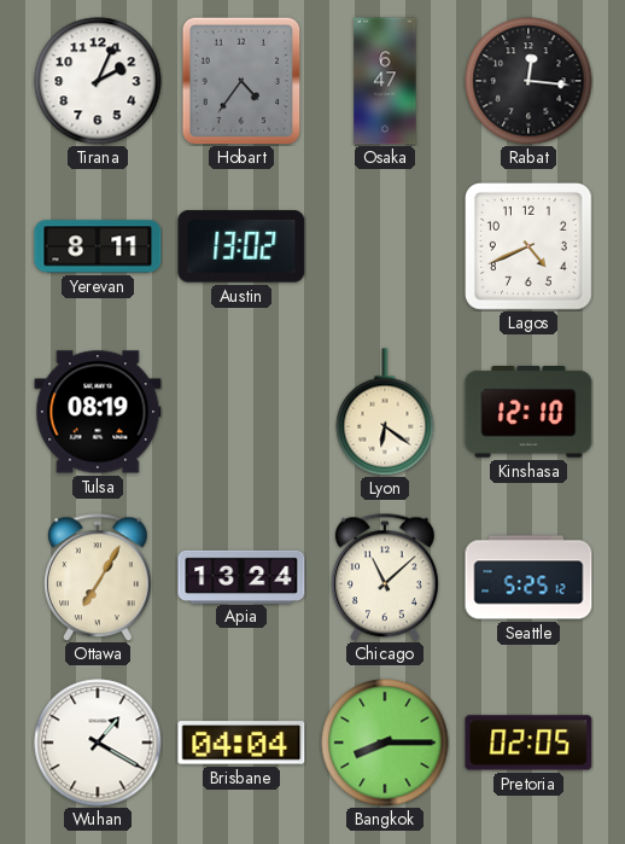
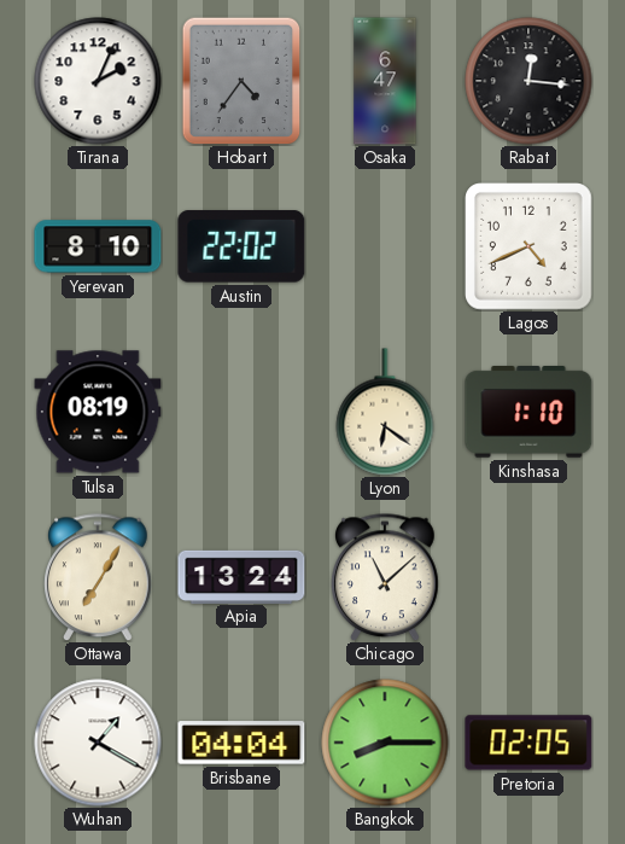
Yerevan: 8:11 -> 8:10 (98, 246)
Austin: 13:02 -> 22:02 (241, 246)
Kinshasa: 12:10 -> 1:10 (528, 413)
Seattle: 5:25 -> none (528, 577)
